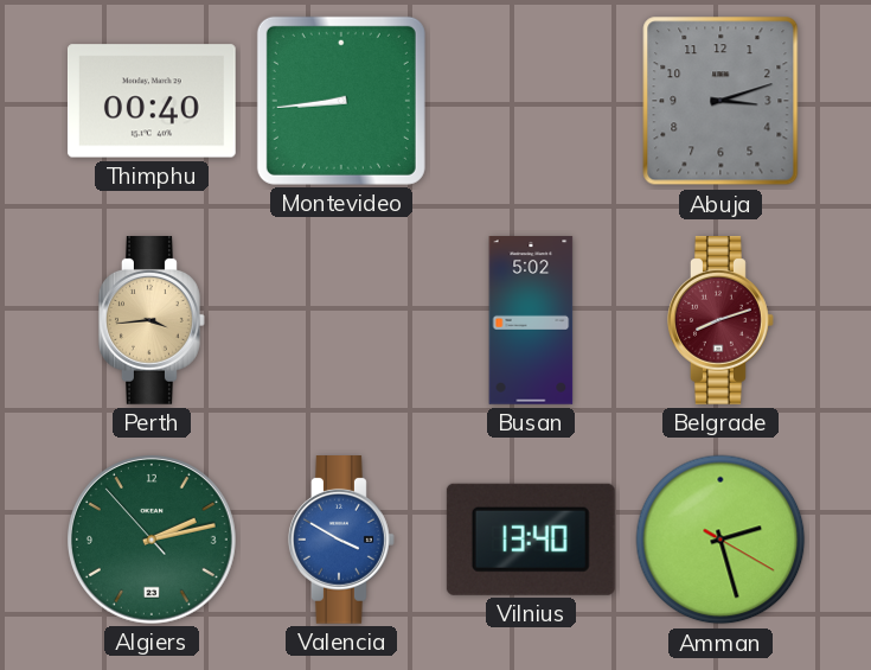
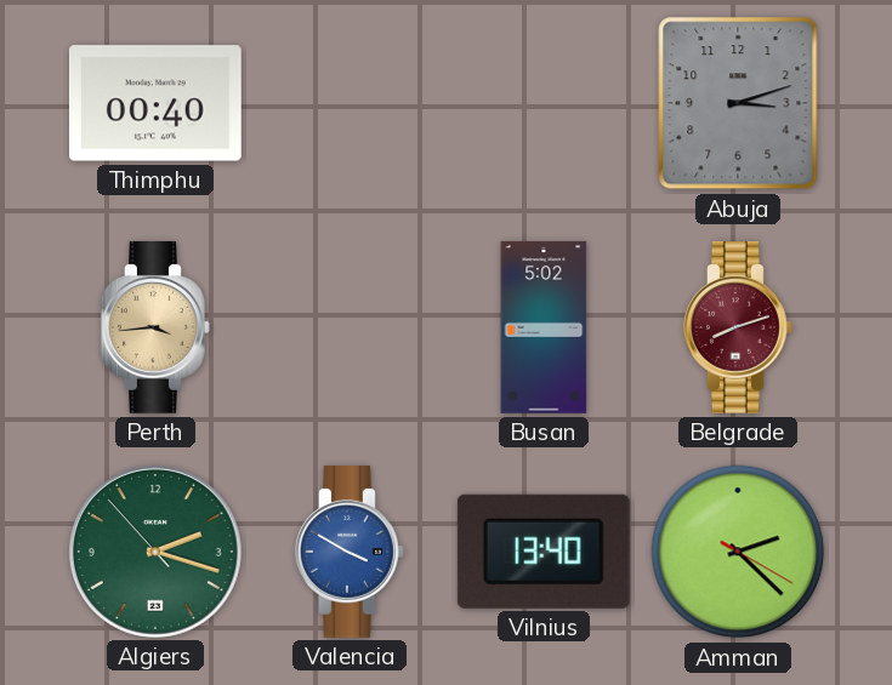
Montevideo: 8:44 -> none (341, 101)
Algiers: 2:12 -> 2:17 (155, 552)
Amman: 2:27 -> 2:22 (738, 552)
